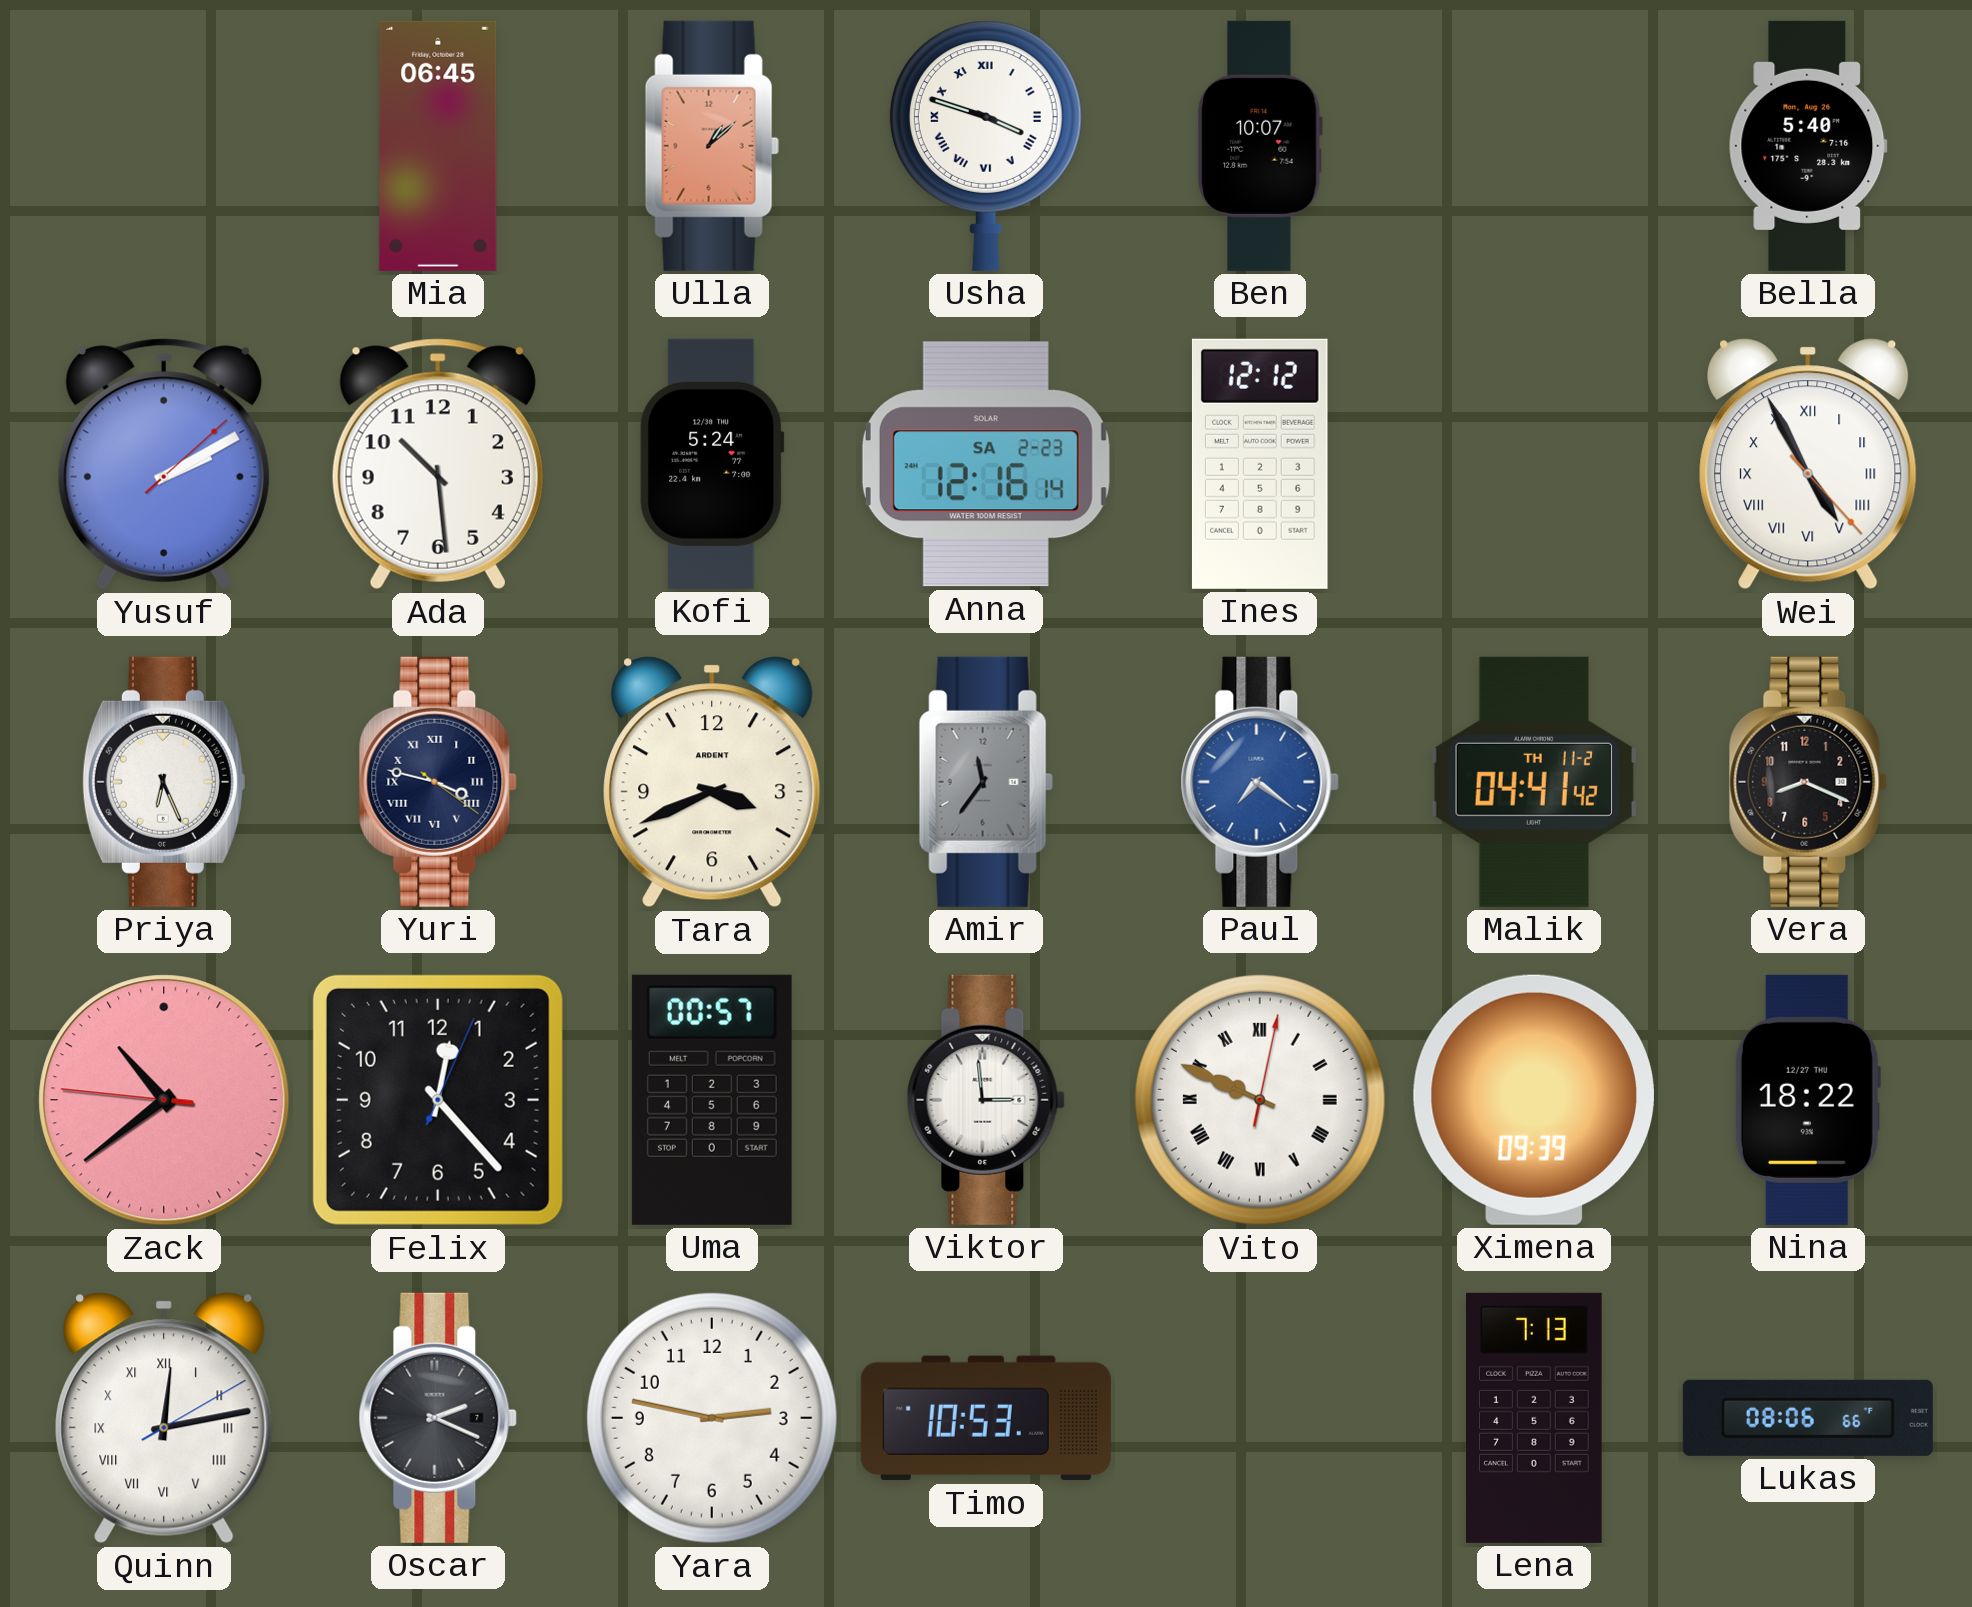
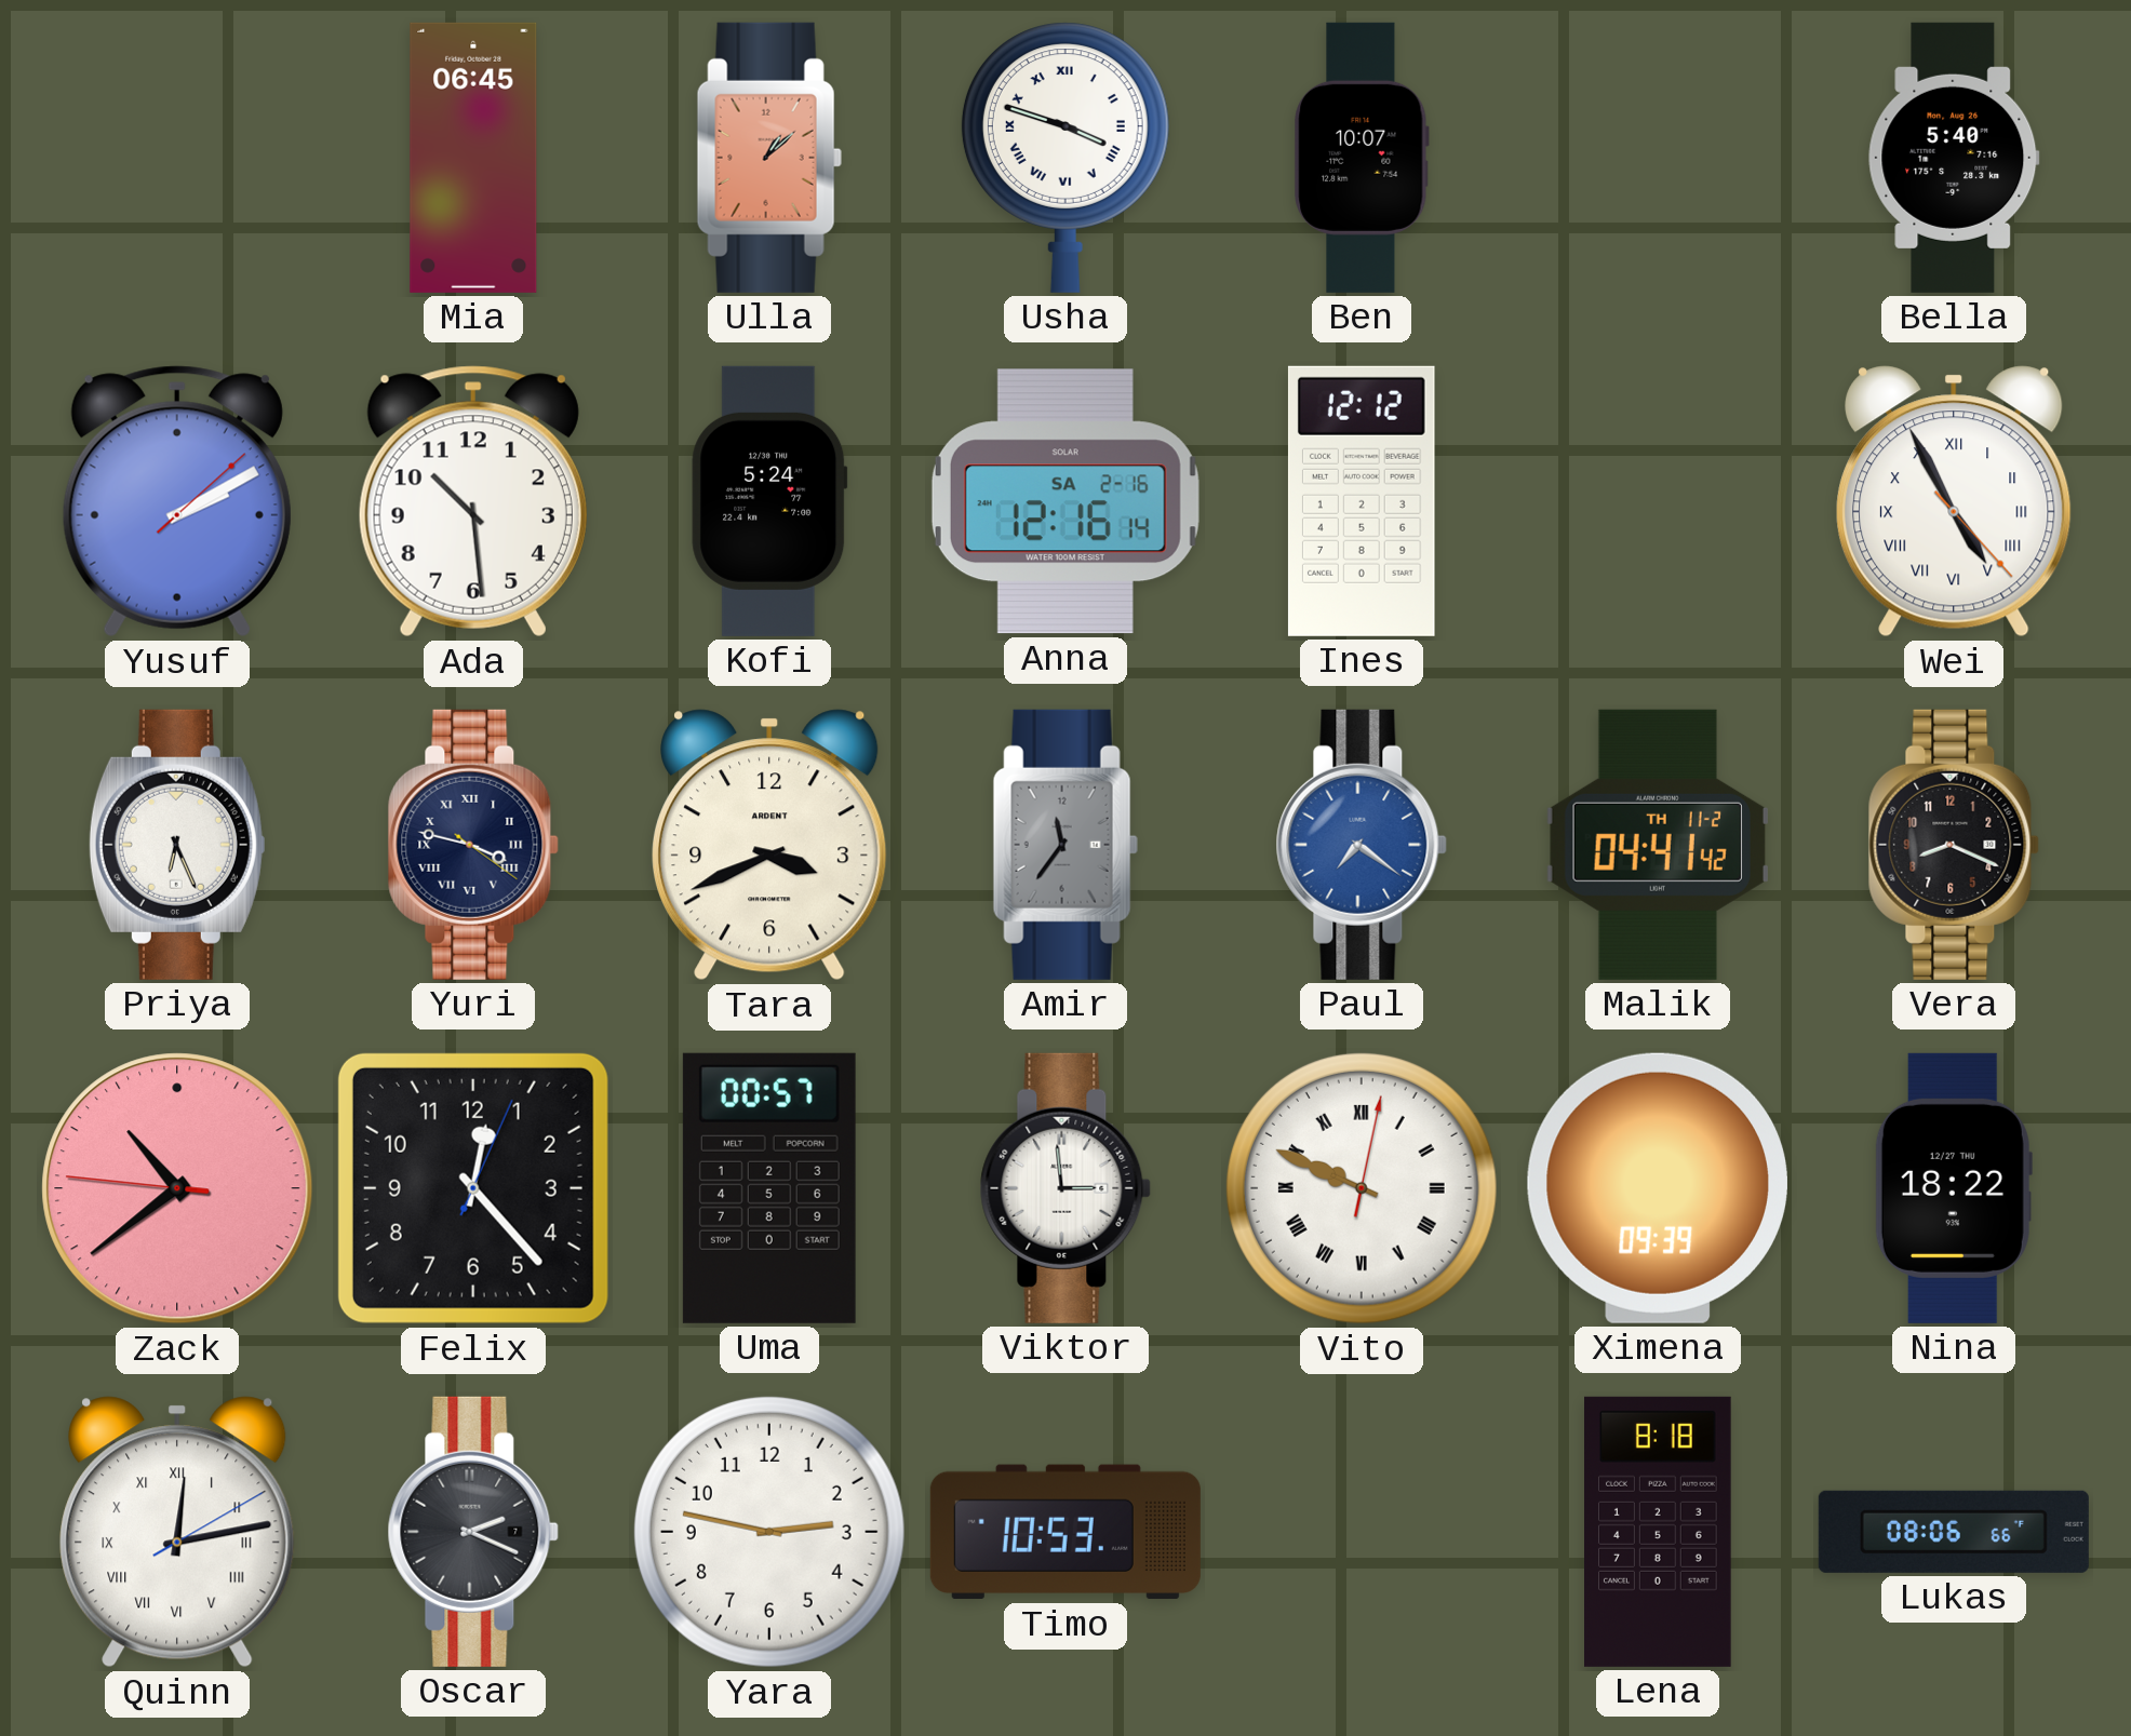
Anna date: SA 2-23 -> SA 2-16 (1065, 501)
Lena: 7:13 -> 8:18 (1659, 1532)
